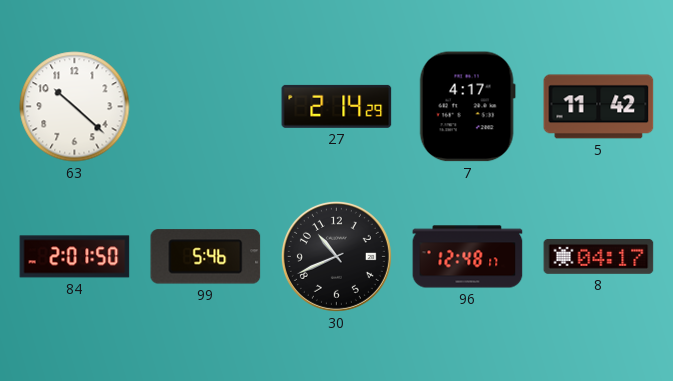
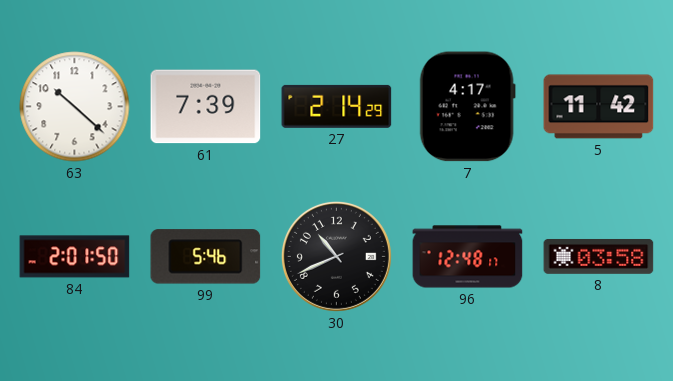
61: none -> 7:39 (206, 107)
8: 04:17 -> 03:58 (599, 256)
